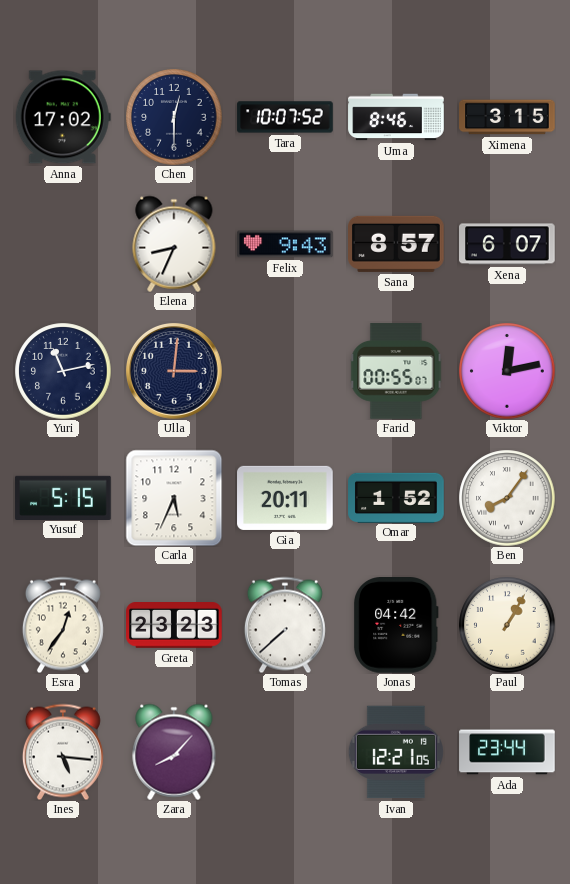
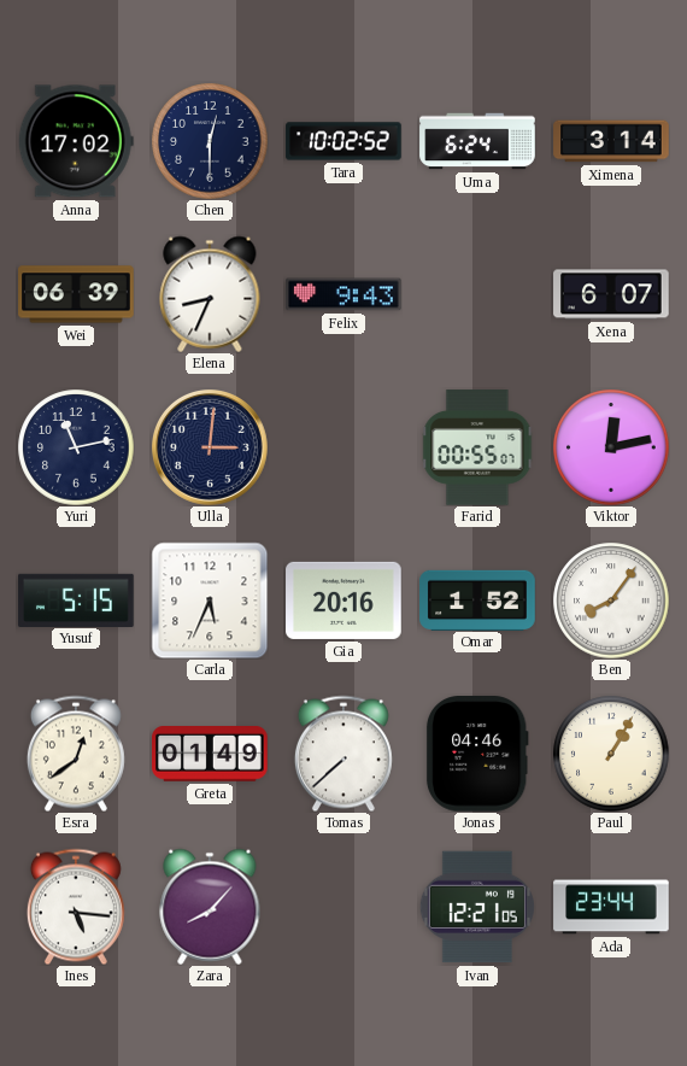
Tara: 10:07 -> 10:02 (343, 141)
Uma: 8:46 -> 6:24 (477, 141)
Ximena: 3:15 -> 3:14 (611, 141)
Wei: none -> 06:39 (76, 294)
Sana: 8:57 -> none (397, 244)
Gia: 20:11 -> 20:16 (343, 601)
Esra: 12:36 -> 12:39 (76, 754)
Greta: 23:23 -> 01:49 (210, 755)
Jonas: 04:42 -> 04:46 (477, 755)
